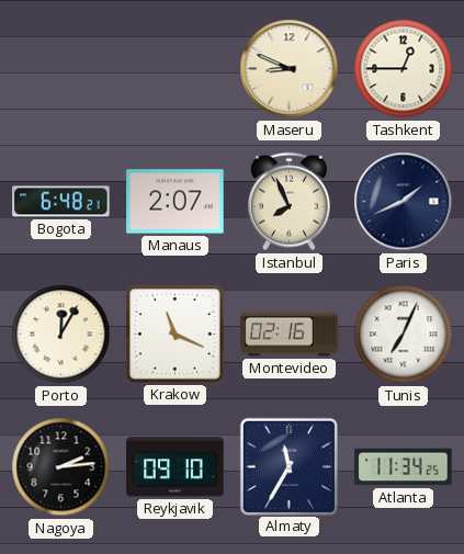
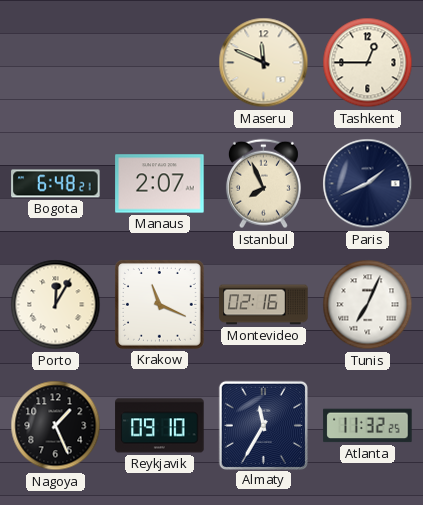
Maseru: 8:49 -> 11:49 (264, 63)
Nagoya: 2:14 -> 1:26 (56, 426)
Atlanta: 11:34 -> 11:32 (368, 426)
